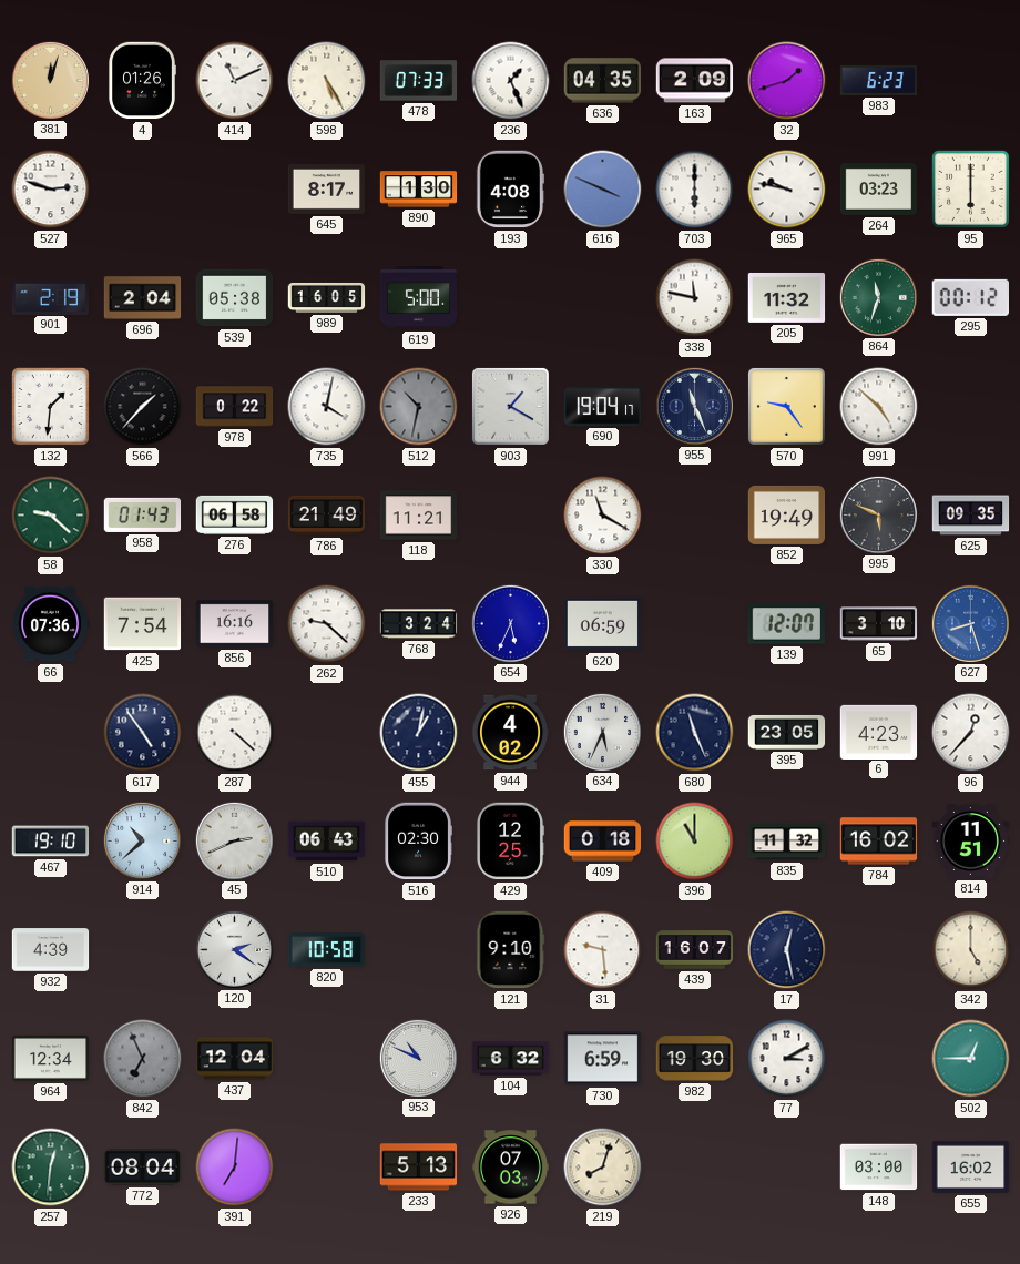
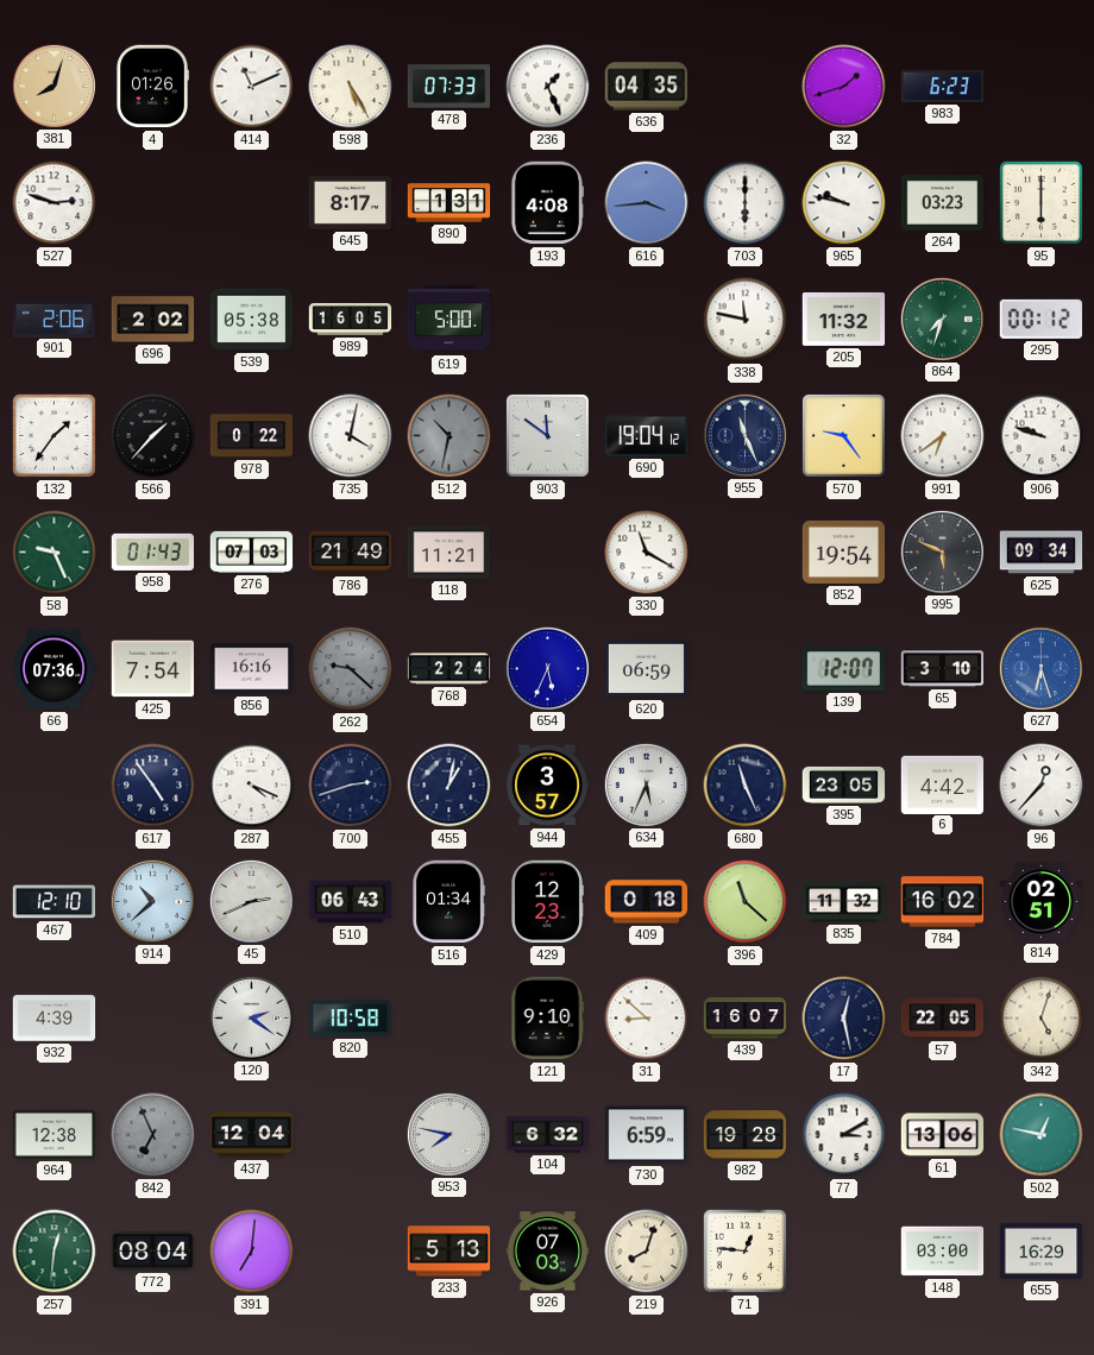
381: 12:03 -> 8:03 (54, 86)
163: 2:09 -> none (695, 81)
890: 1:30 -> 1:31 (449, 203)
616: 3:49 -> 3:44 (647, 203)
901: 2:19 -> 2:06 (55, 319)
696: 2:04 -> 2:02 (153, 320)
864: 11:33 -> 7:33 (942, 319)
132: 1:31 -> 1:36 (54, 435)
903: 1:20 -> 11:51 (547, 435)
690: 19:04:17 -> 19:04:12 (647, 436)
991: 4:52 -> 6:39 (943, 436)
906: none -> 9:48 (1042, 436)
58: 9:22 -> 9:26 (55, 553)
276: 06:58 -> 07:03 (252, 552)
852: 19:49 -> 19:54 (844, 552)
625: 09:35 -> 09:34 (1042, 553)
262 dial: white -> grey (351, 669)
768: 3:24 -> 2:24 (449, 669)
627: 8:27 -> 6:27 (1040, 668)
287: 4:22 -> 4:19 (252, 786)
700: none -> 2:42 (351, 786)
944: 4:02 -> 3:57 (547, 786)
6: 4:23 -> 4:42 (943, 784)
467: 19:10 -> 12:10 (55, 902)
516: 02:30 -> 01:34 (448, 902)
429: 12:25 -> 12:23 (547, 902)
396: 11:00 -> 11:22 (746, 902)
814: 11:51 -> 02:51 (1042, 902)
31: 9:29 -> 8:52 (647, 1019)
57: none -> 22:05 (943, 1019)
342: 5:00 -> 5:03 (1042, 1019)
964: 12:34 -> 12:38 (55, 1134)
953: 10:49 -> 7:47 (448, 1134)
982: 19:30 -> 19:28 (746, 1135)
61: none -> 13:06 (943, 1135)
502: 12:45 -> 12:47 (1042, 1135)
71: none -> 12:46 (744, 1250)
655: 16:02 -> 16:29 (1042, 1250)
